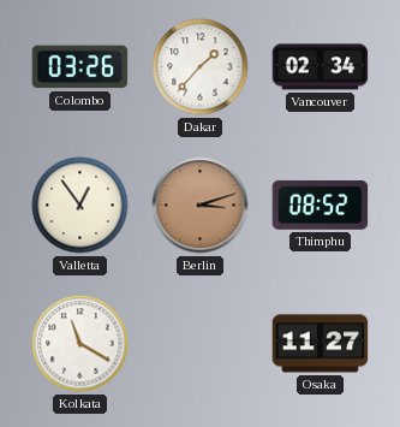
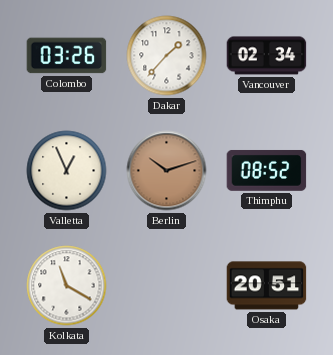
Valletta: 12:54 -> 12:56 (67, 171)
Berlin: 3:12 -> 10:12 (167, 171)
Osaka: 11:27 -> 20:51 (267, 286)
